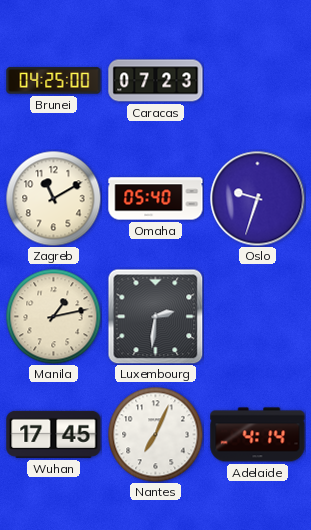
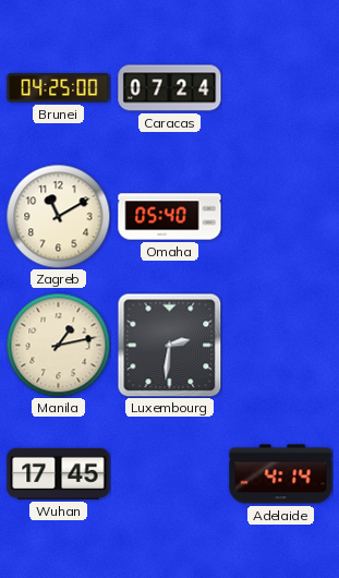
Caracas: 07:23 -> 07:24 (170, 88)
Oslo: 9:33 -> none (257, 198)
Nantes: 7:04 -> none (155, 434)
